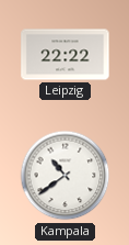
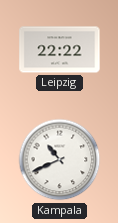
Kampala: 10:39 -> 10:41 (60, 160)
